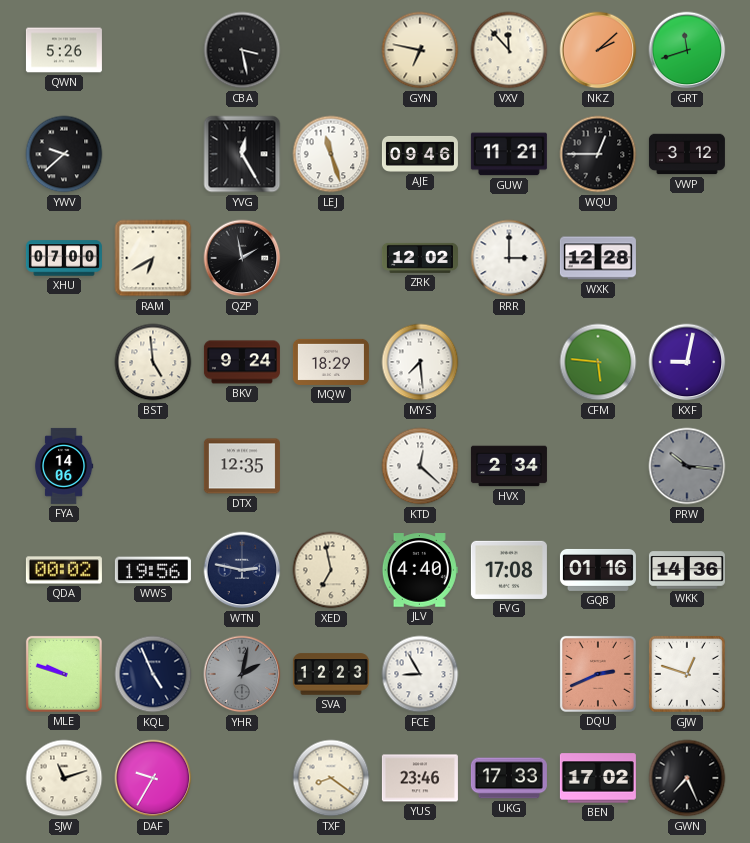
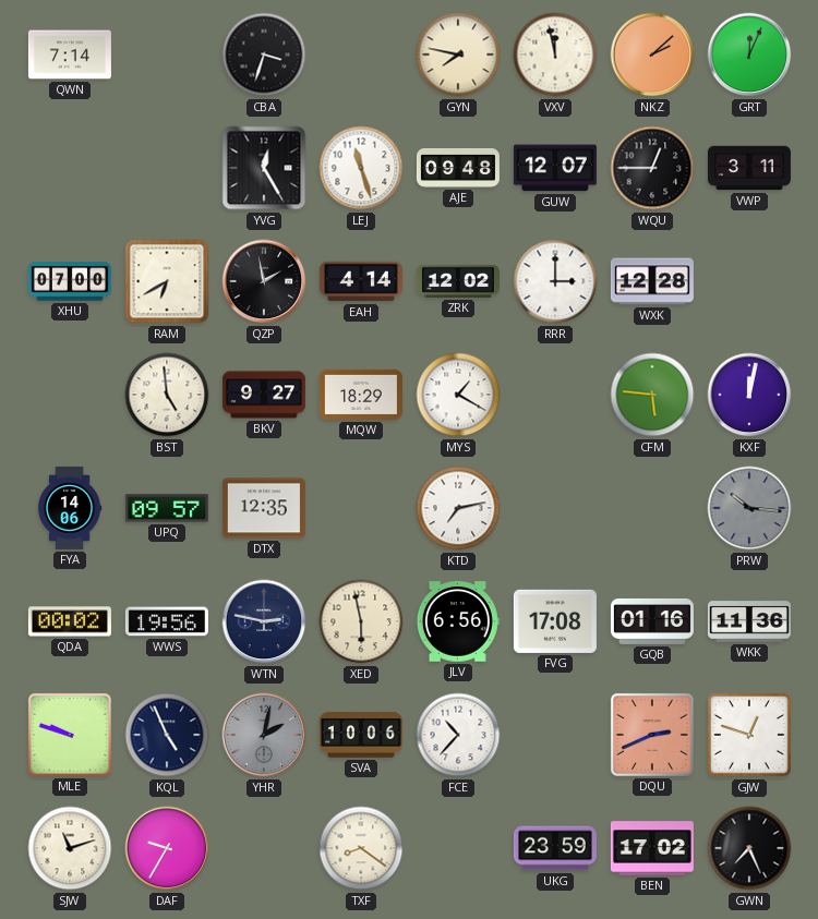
QWN: 5:26 -> 7:14 (70, 55)
CBA: 3:28 -> 3:33 (264, 55)
GYN: 6:47 -> 7:47 (458, 55)
VXV: 11:53 -> 11:58 (555, 55)
GRT: 11:42 -> 12:04 (749, 55)
YWV: 9:38 -> none (64, 154)
AJE: 09:46 -> 09:48 (458, 168)
GUW: 11:21 -> 12:07 (555, 168)
VWP: 3:12 -> 3:11 (749, 168)
EAH: none -> 4:14 (361, 281)
BKV: 9:24 -> 9:27 (264, 395)
MYS: 7:29 -> 1:20 (458, 395)
KXF: 9:02 -> 12:02 (749, 395)
UPQ: none -> 09:57 (167, 508)
KTD: 12:22 -> 7:13 (458, 508)
HVX: 2:34 -> none (509, 466)
XED: 6:58 -> 5:58 (361, 621)
JLV: 4:40 -> 6:56 (458, 621)
WKK: 14:36 -> 11:36 (749, 621)
SVA: 12:23 -> 10:06 (361, 735)
FCE: 8:55 -> 10:37 (458, 735)
YUS: 23:46 -> none (420, 778)
UKG: 17:33 -> 23:59 (555, 848)
